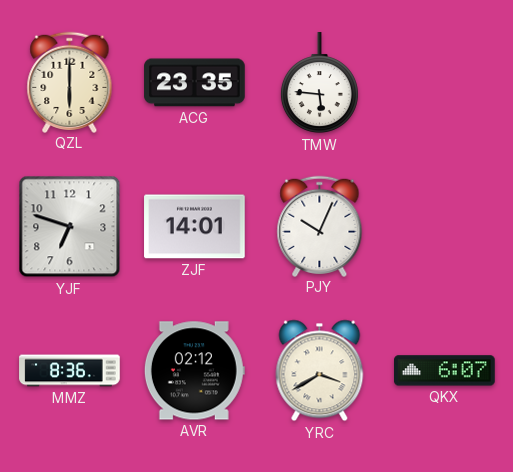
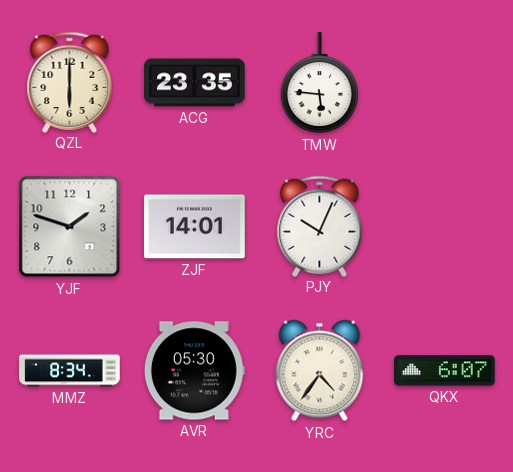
YJF: 6:48 -> 1:48 (70, 227)
MMZ: 8:36 -> 8:34 (70, 371)
AVR: 02:12 -> 05:30 (194, 371)
YRC: 3:40 -> 4:36 (320, 371)
